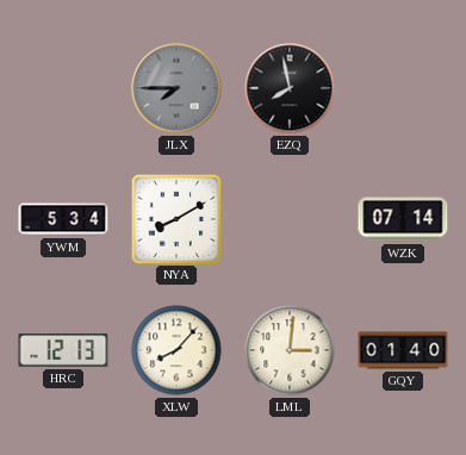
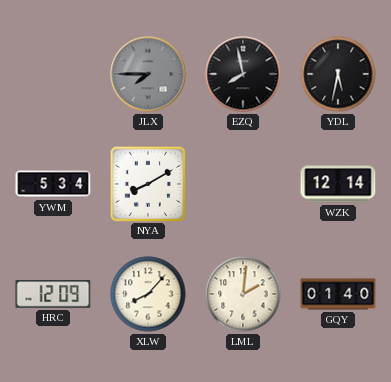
YDL: none -> 5:32 (338, 74)
WZK: 07:14 -> 12:14 (338, 184)
HRC: 12:13 -> 12:09 (53, 294)
LML: 3:01 -> 2:01 (243, 294)
